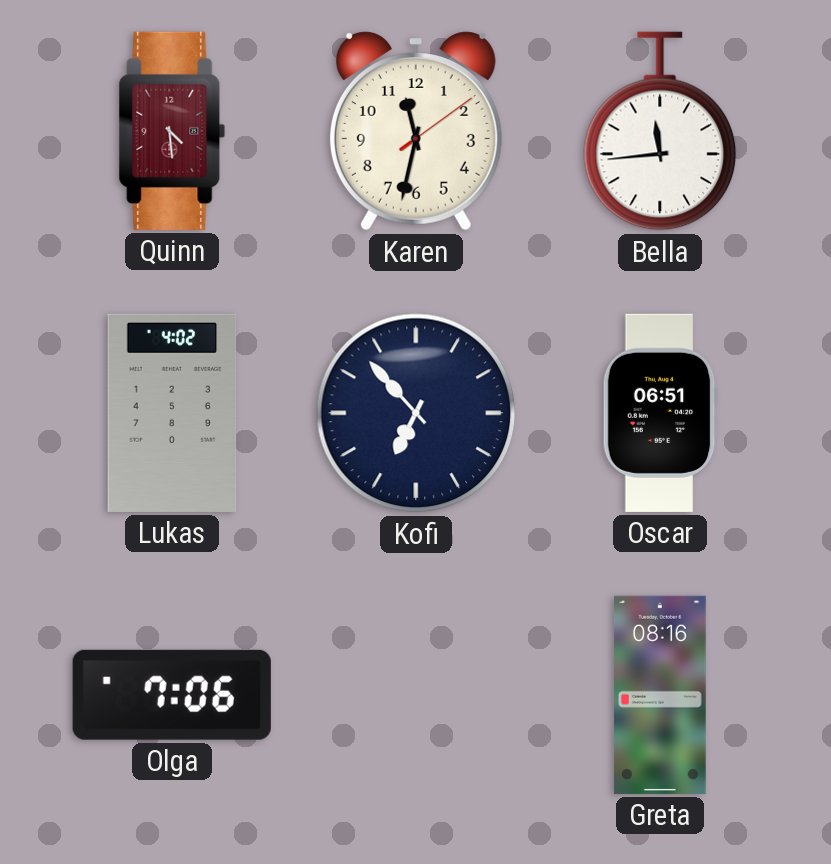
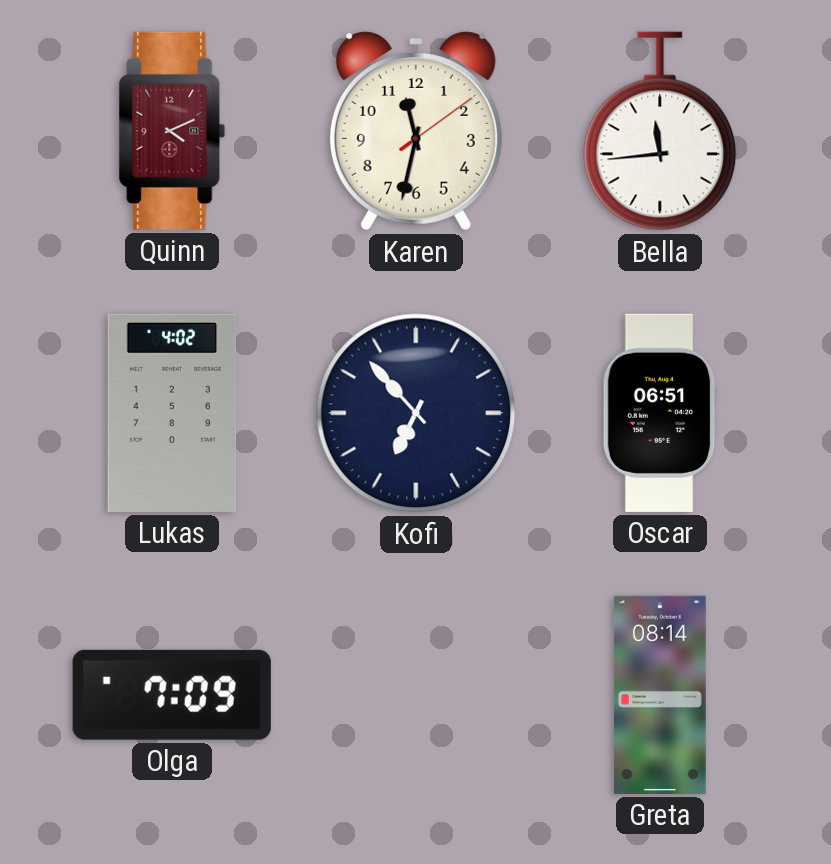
Quinn: 4:29 -> 4:11 (172, 131)
Olga: 7:06 -> 7:09 (172, 695)
Greta: 08:16 -> 08:14 (660, 695)
